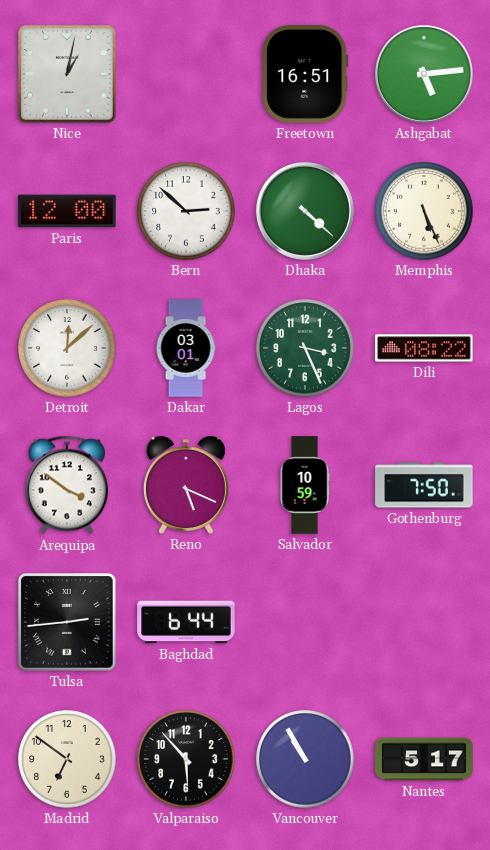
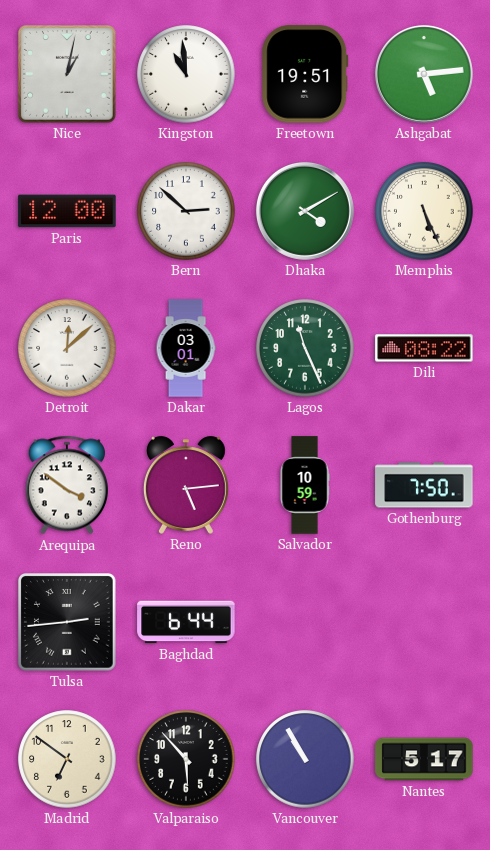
Kingston: none -> 10:59 (186, 74)
Freetown: 16:51 -> 19:51 (305, 74)
Dhaka: 4:22 -> 4:10 (305, 211)
Lagos: 3:26 -> 11:26 (305, 348)
Reno: 5:19 -> 5:14 (186, 485)
